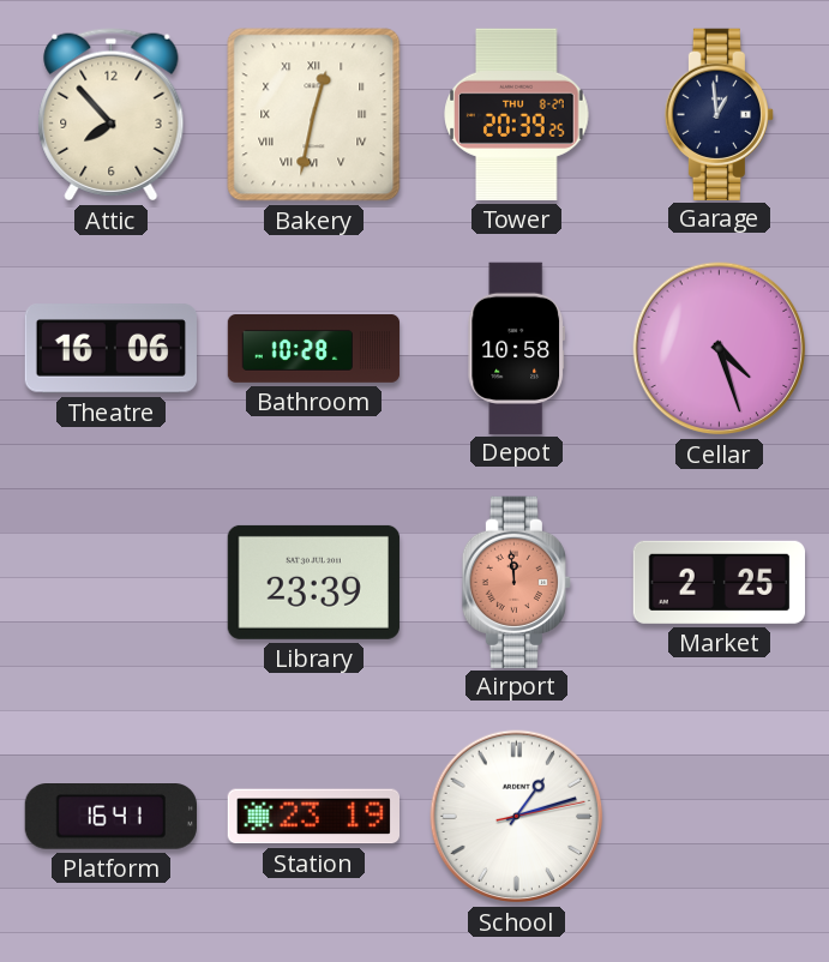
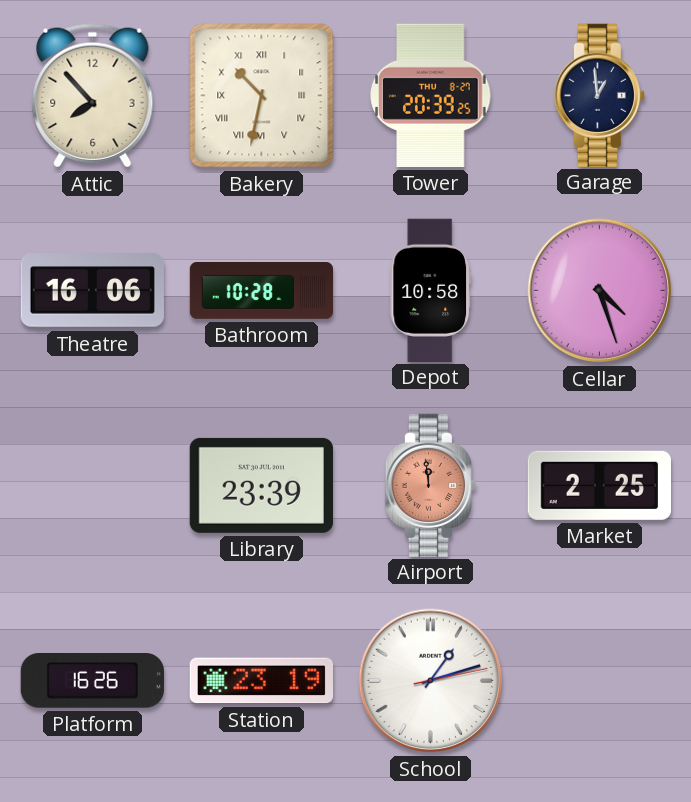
Bakery: 12:32 -> 10:32 (262, 96)
Platform: 16:41 -> 16:26 (92, 681)
